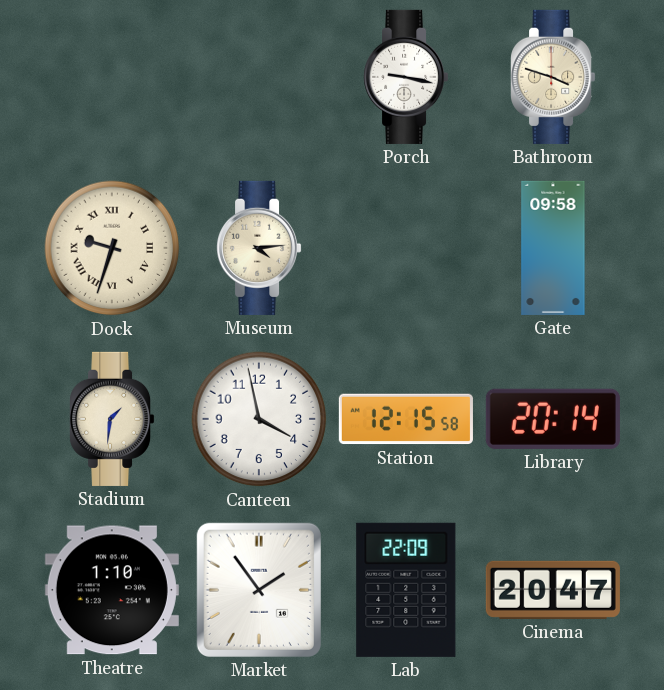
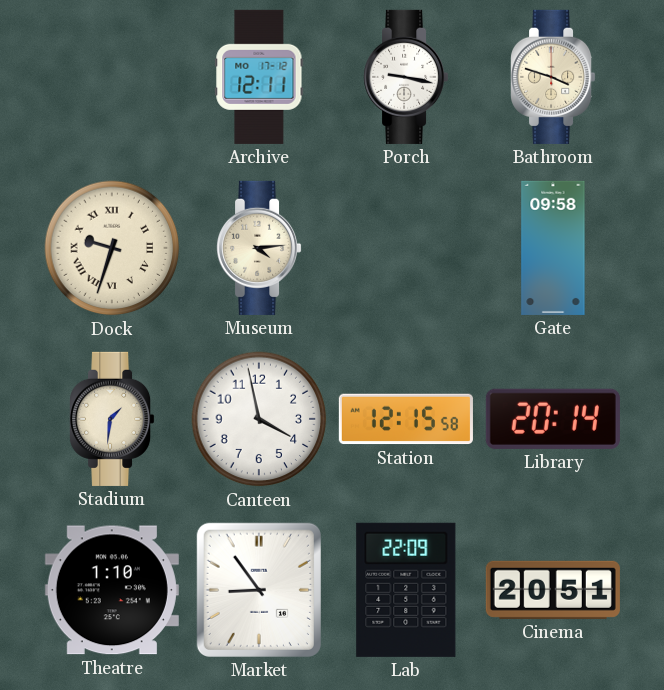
Archive: none -> 12:11 (259, 77)
Market: 1:54 -> 8:54 (259, 590)
Cinema: 20:47 -> 20:51 (553, 590)
